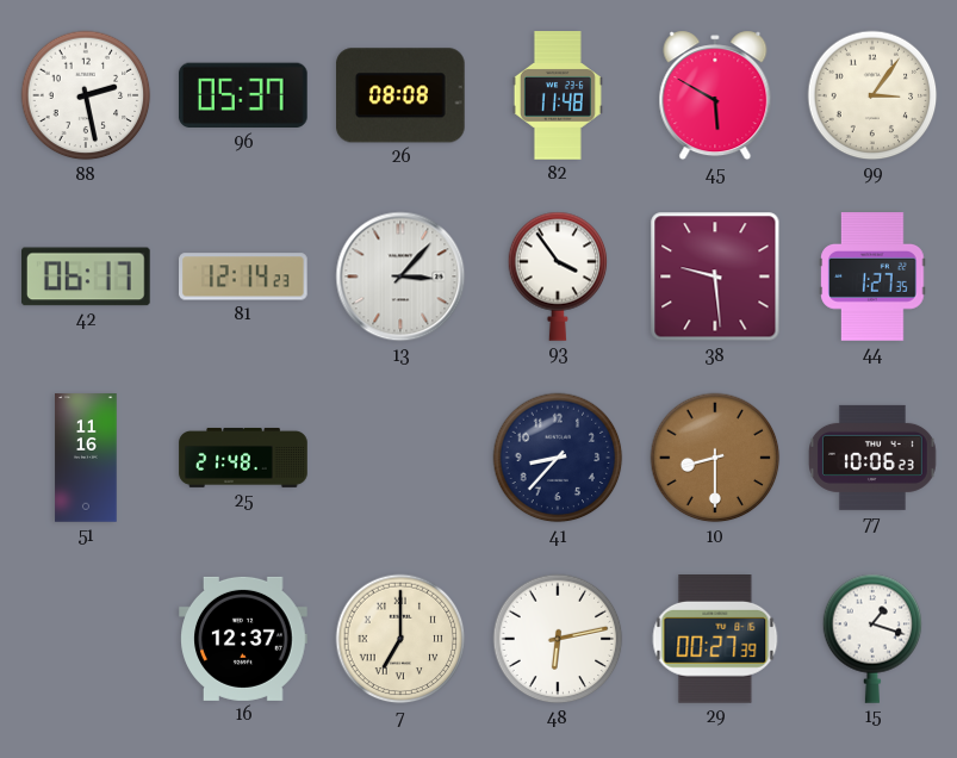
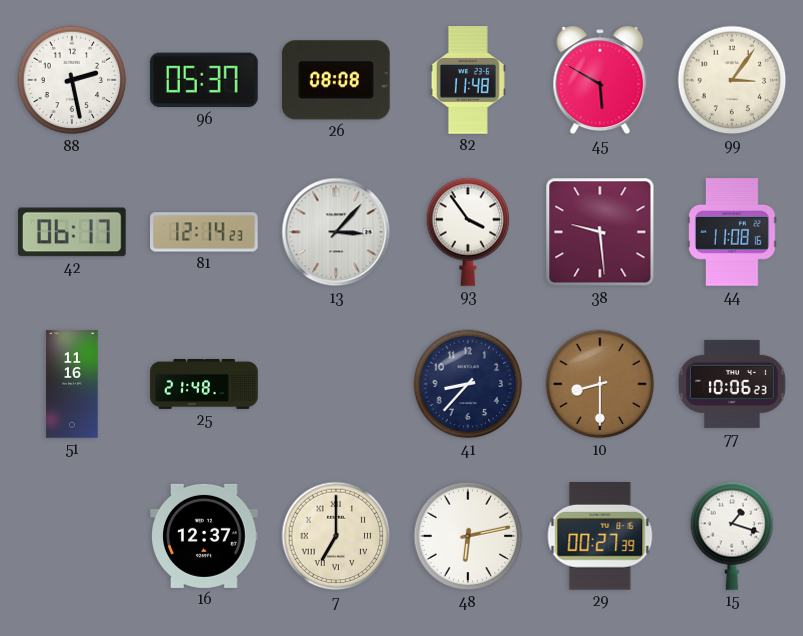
44: 1:27 -> 11:08 (732, 232)
